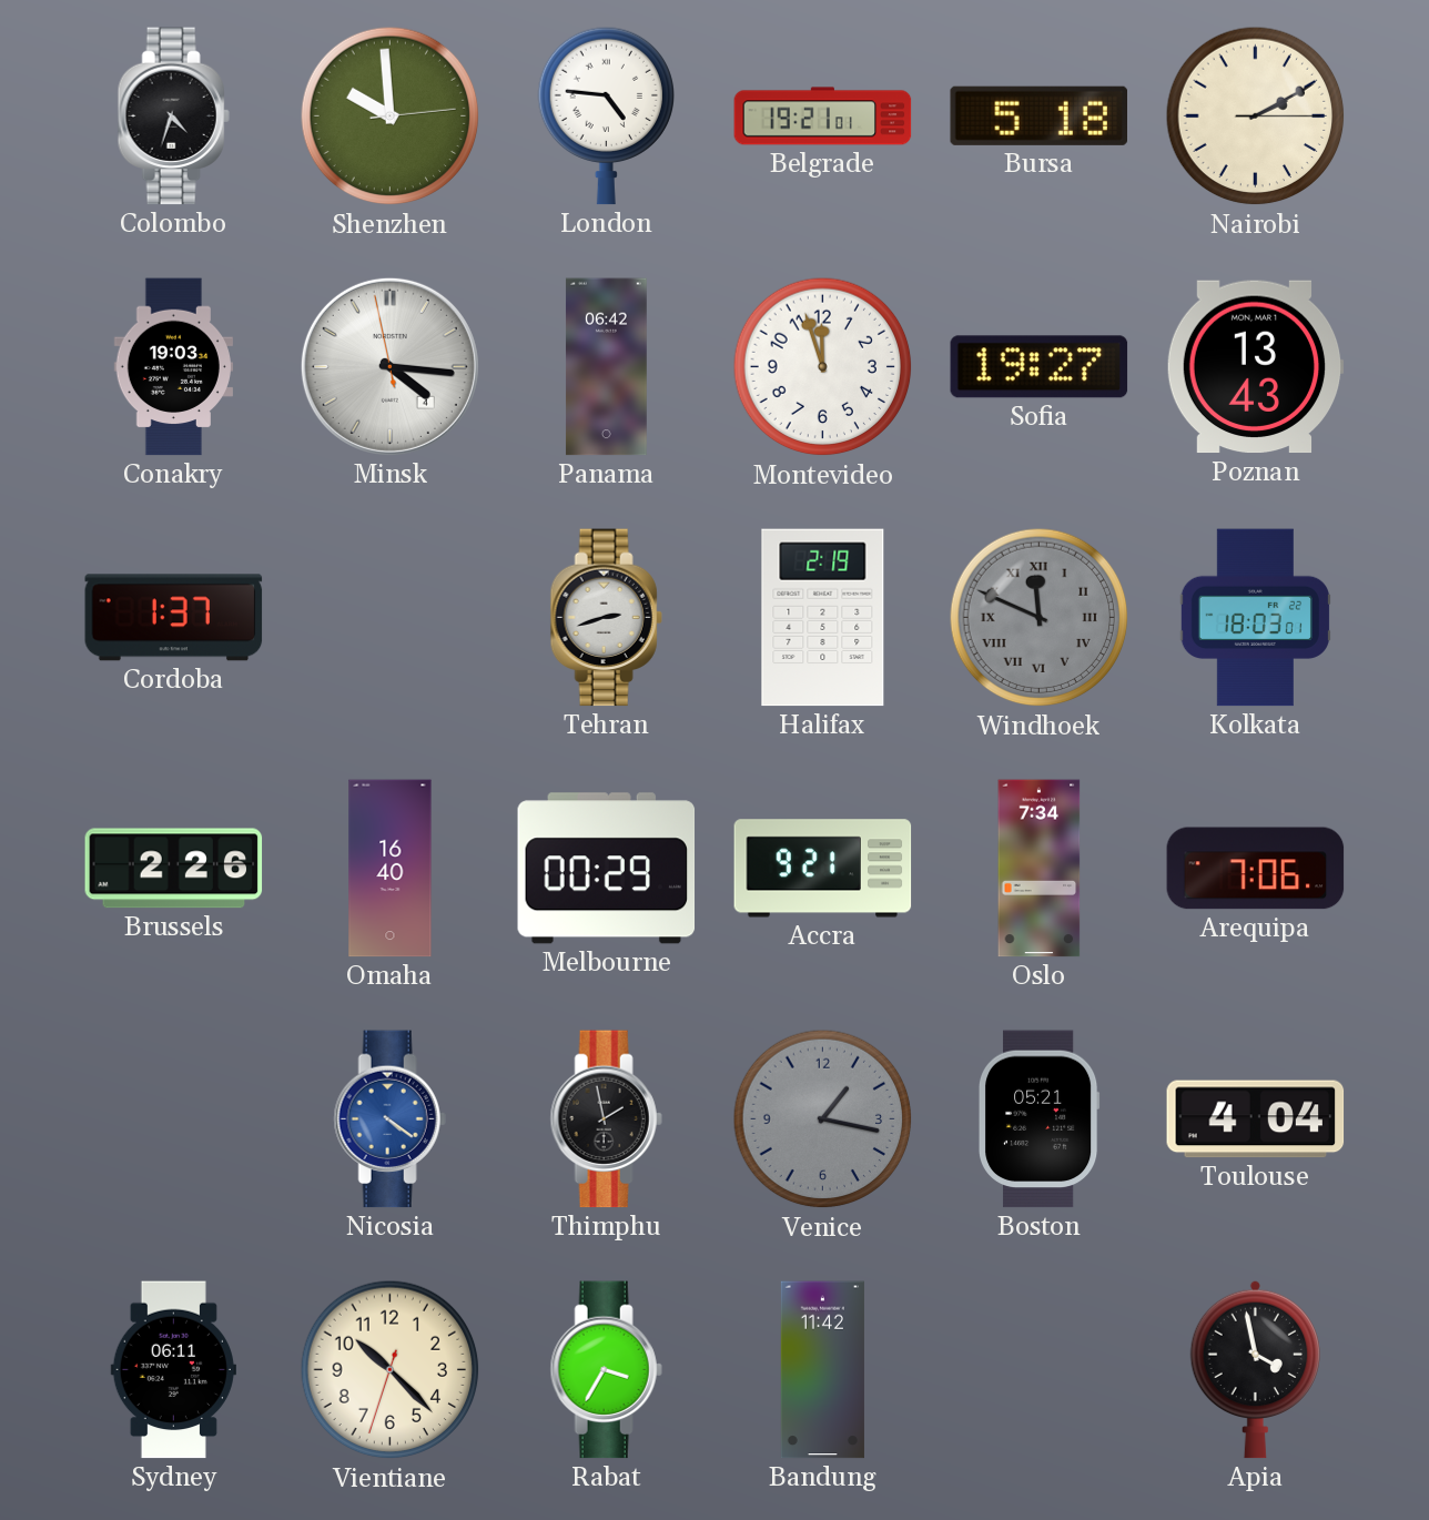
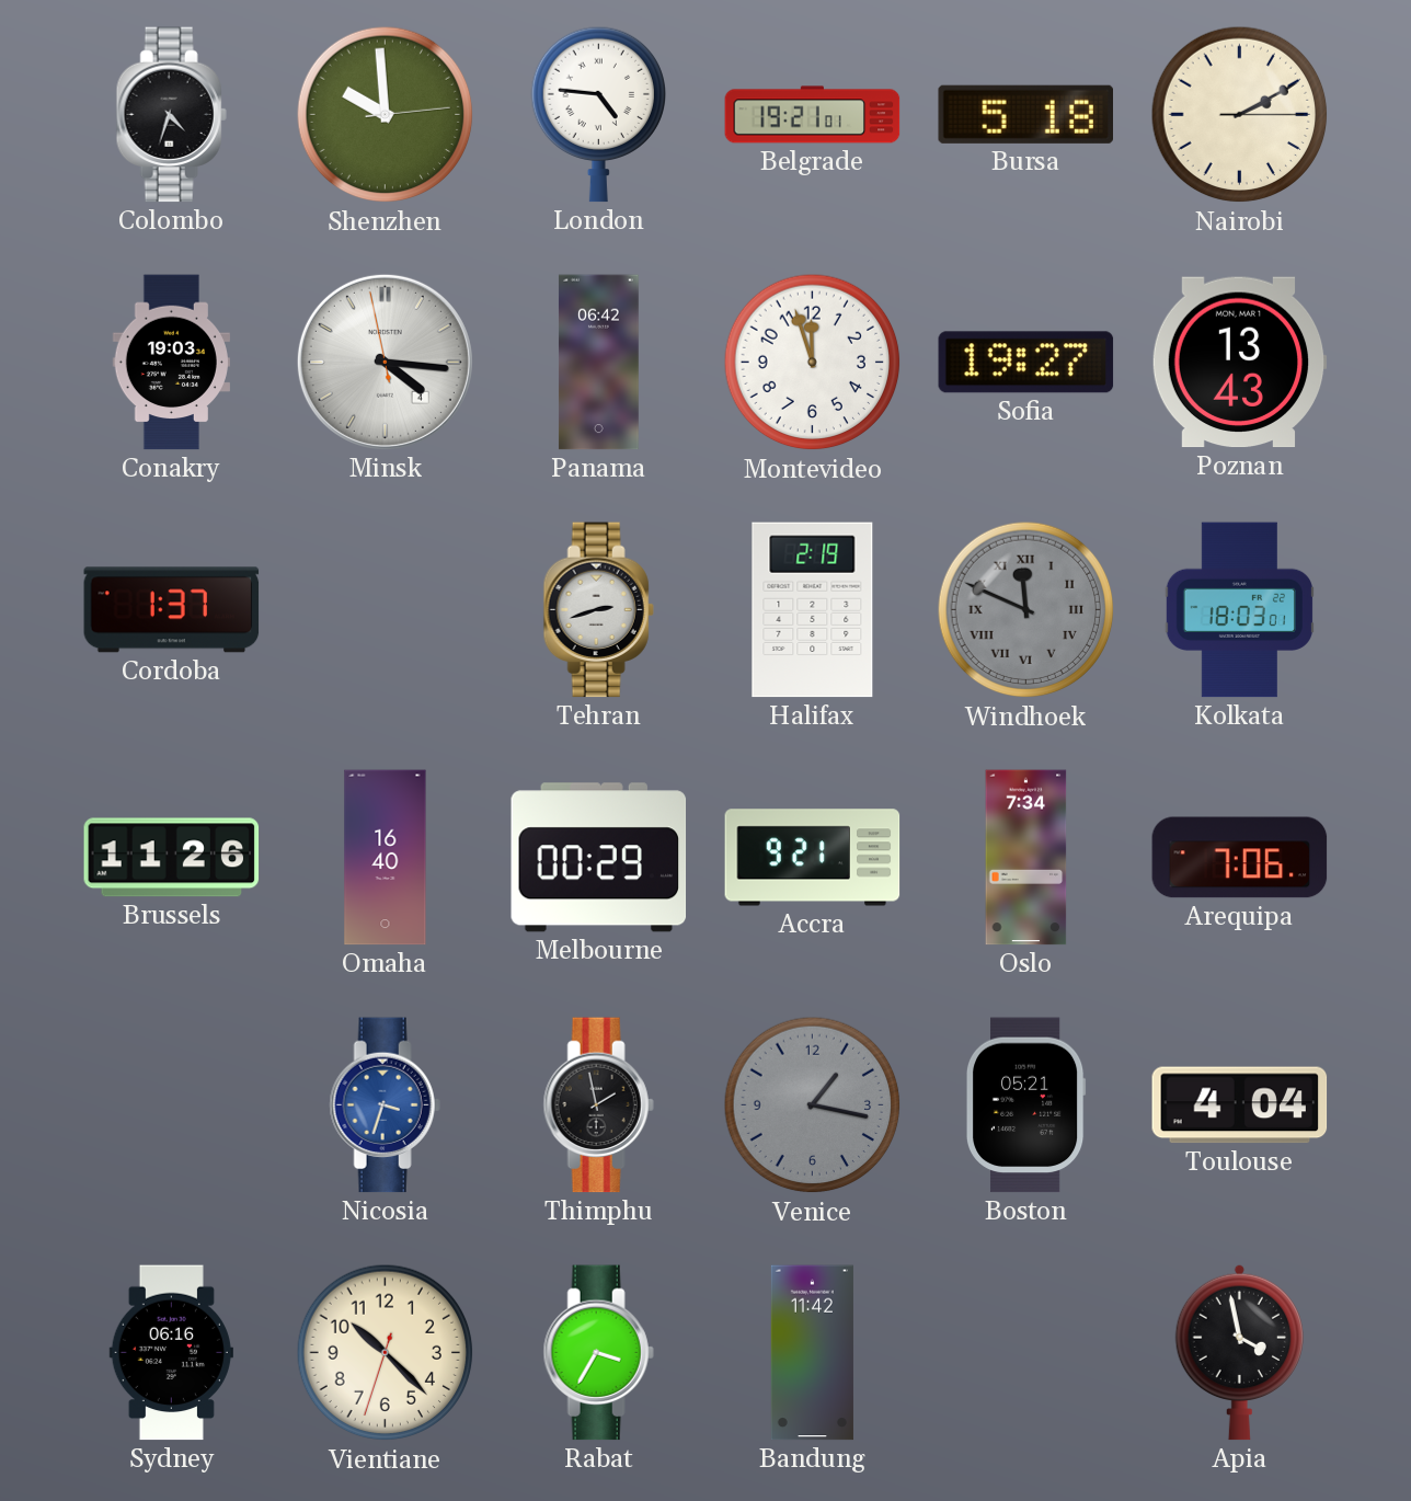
Brussels: 2:26 -> 11:26 (172, 858)
Nicosia: 4:21 -> 3:33 (385, 1105)
Sydney: 06:11 -> 06:16 (171, 1353)
